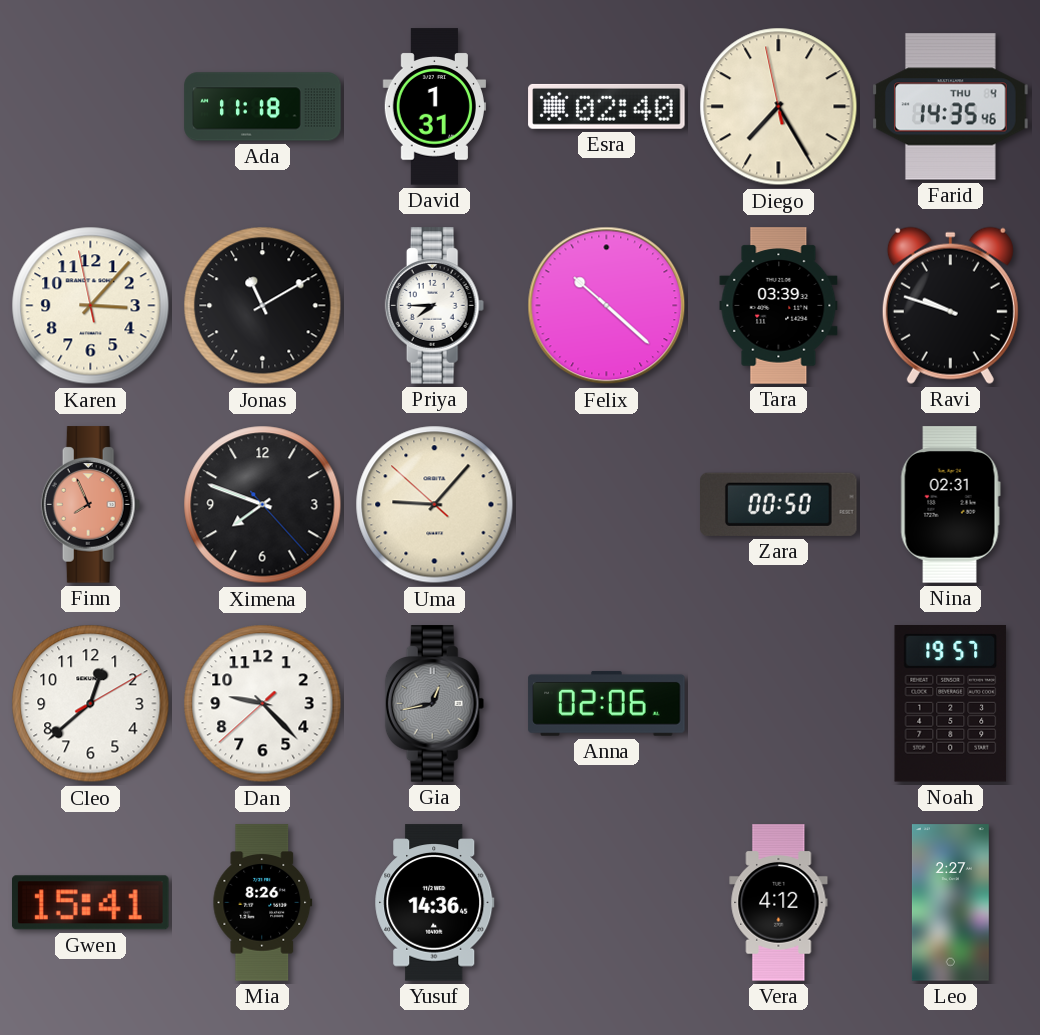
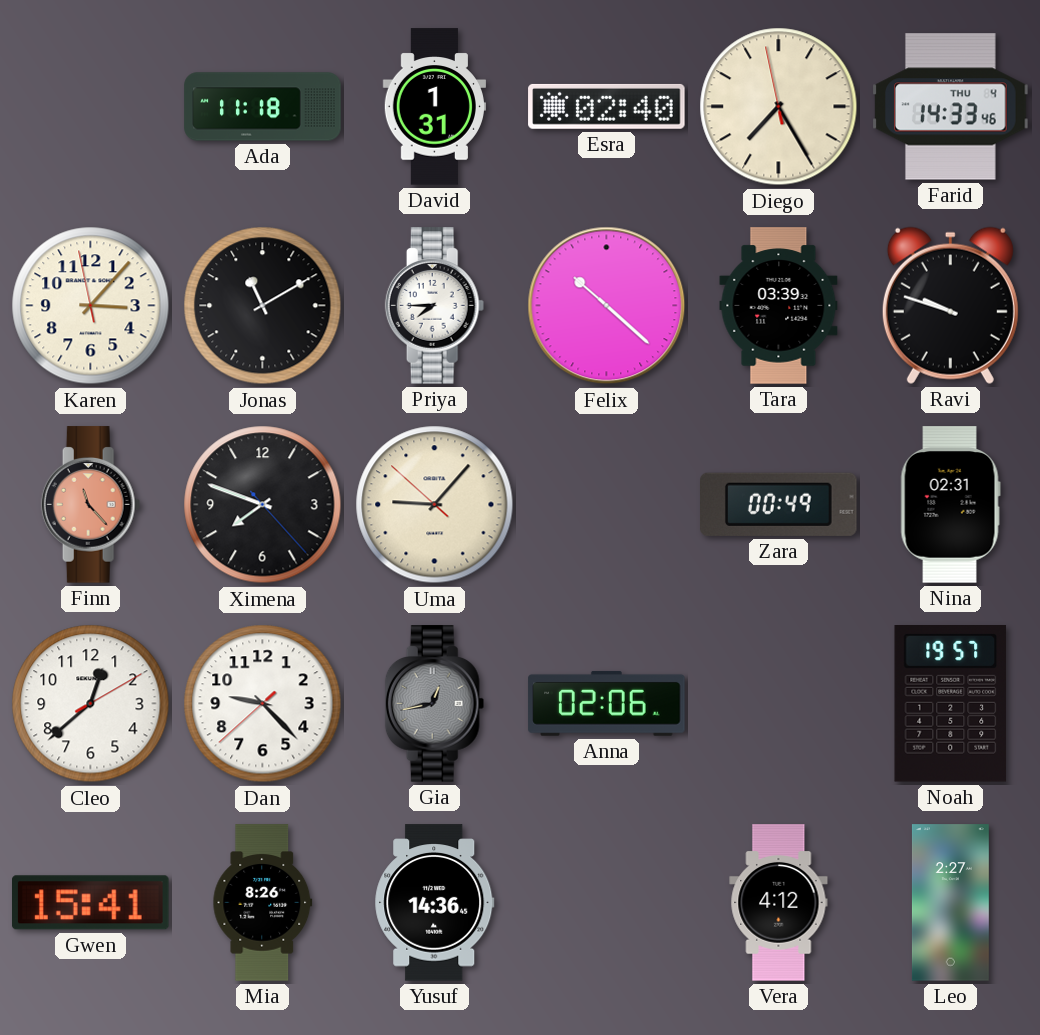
Farid: 14:35 -> 14:33 (951, 107)
Finn: 7:56 -> 11:23 (91, 505)
Zara: 00:50 -> 00:49 (779, 504)
